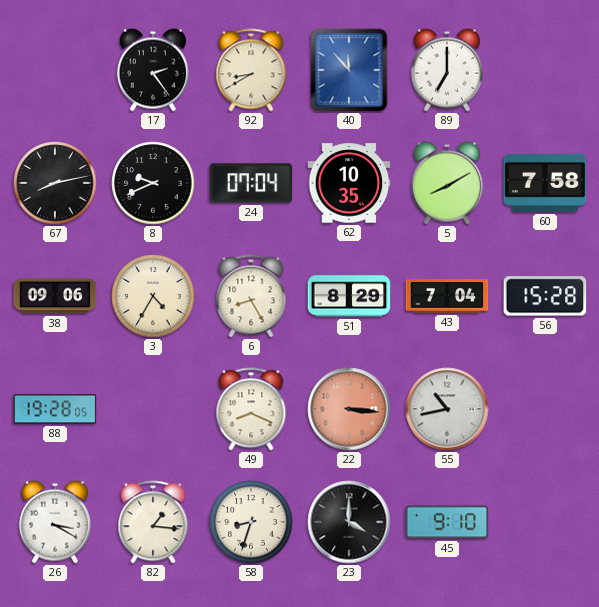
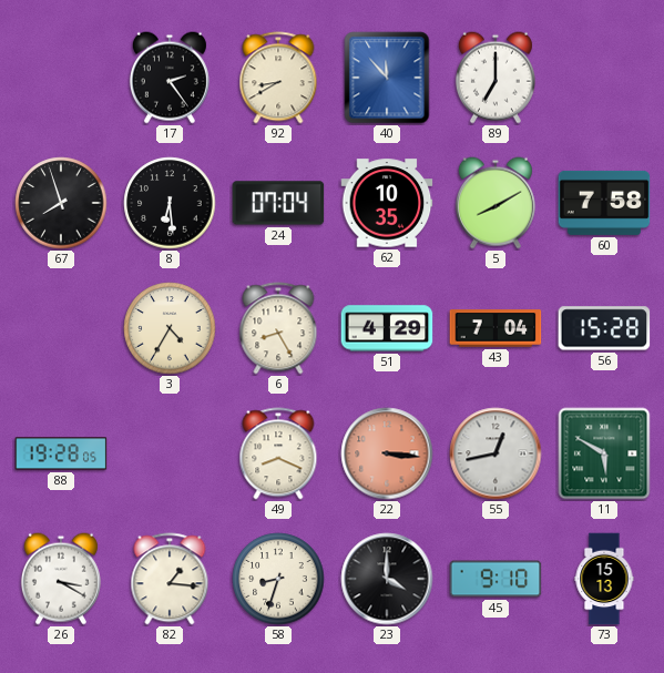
67: 8:13 -> 7:57 (61, 203)
8: 9:41 -> 6:29 (170, 203)
38: 09:06 -> none (55, 296)
51: 8:29 -> 4:29 (387, 328)
55: 10:43 -> 12:43 (496, 453)
11: none -> 5:50 (604, 453)
73: none -> 15:13 (604, 579)
